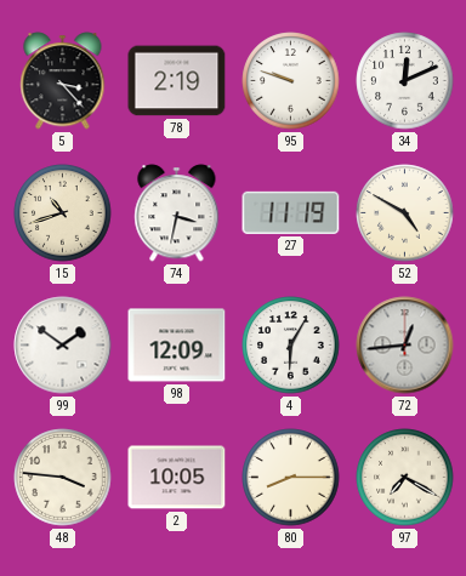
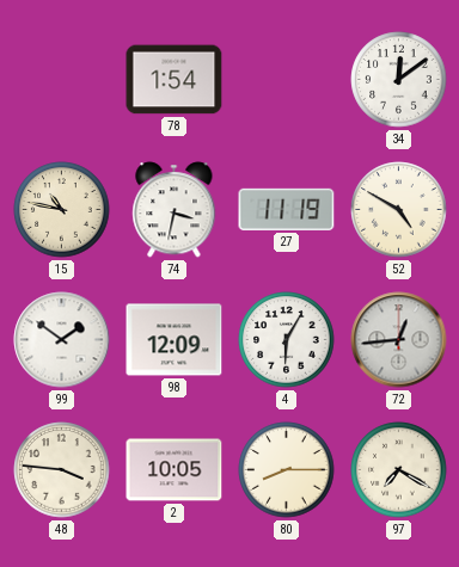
5: 3:23 -> none (63, 81)
78: 2:19 -> 1:54 (175, 80)
95: 9:48 -> none (291, 81)
34: 12:11 -> 12:09 (399, 80)
15: 10:42 -> 10:47 (62, 210)
